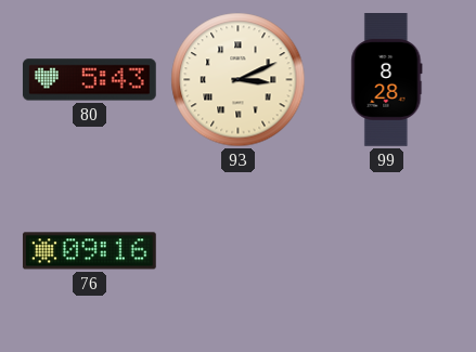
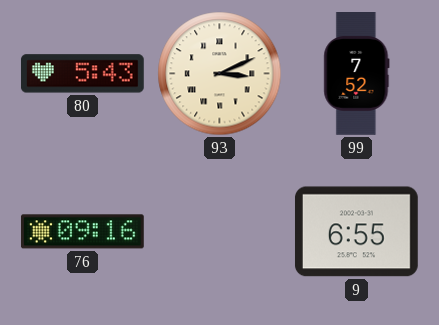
99: 8:28 -> 7:52 (357, 74)
9: none -> 6:55 (356, 232)
